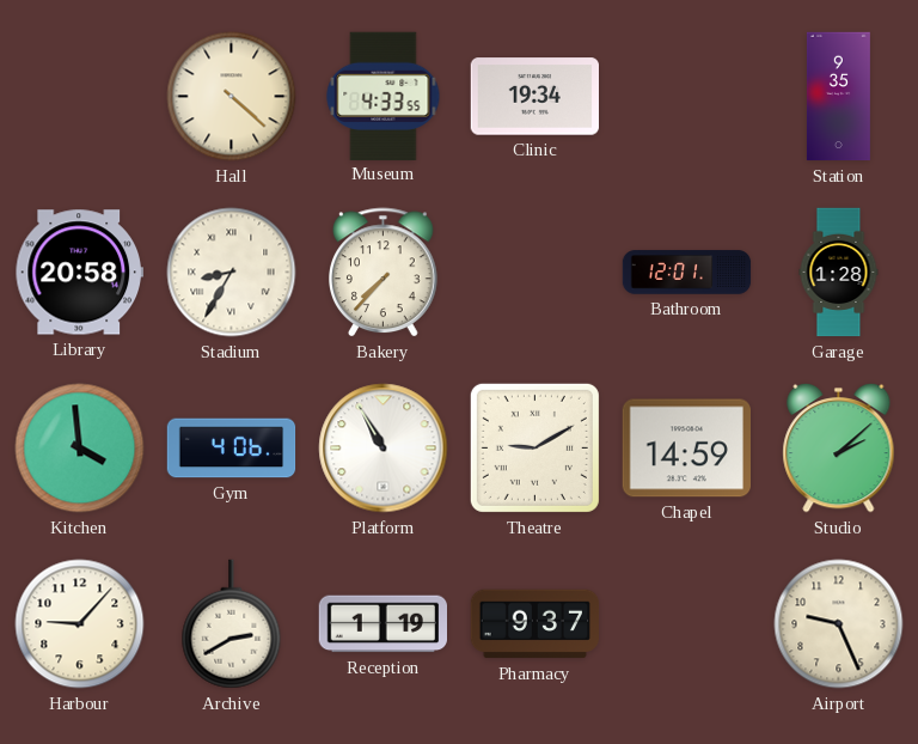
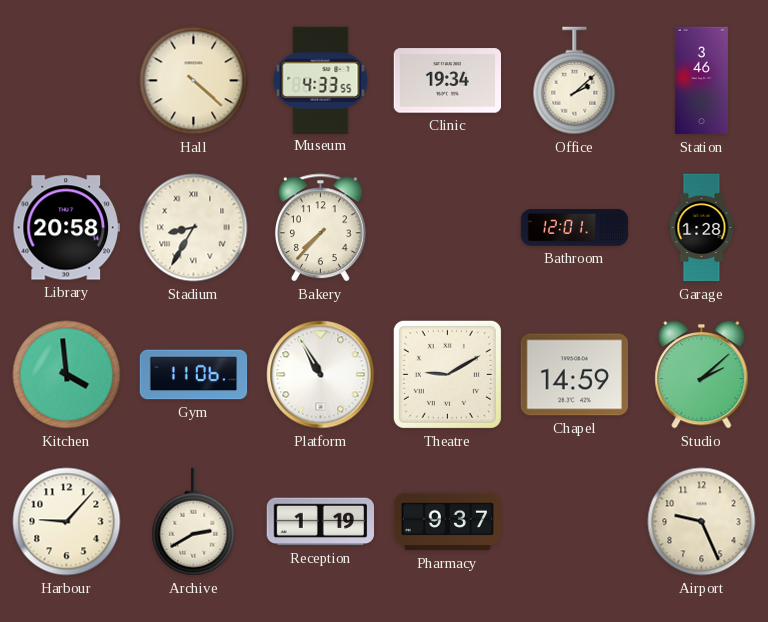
Office: none -> 2:08 (575, 81)
Station: 9:35 -> 3:46 (701, 81)
Gym: 4:06 -> 11:06 (194, 375)
